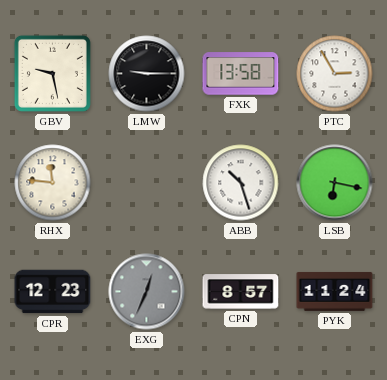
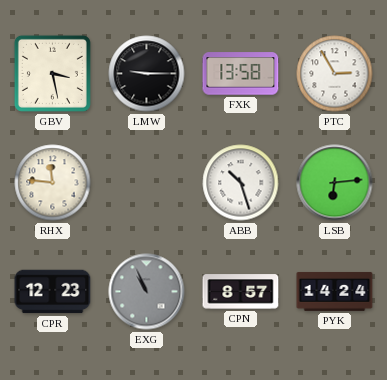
GBV: 9:28 -> 3:28 (52, 73)
LSB: 6:17 -> 6:14 (335, 183)
EXG: 12:34 -> 10:56 (147, 292)
PYK: 11:24 -> 14:24 (335, 291)
